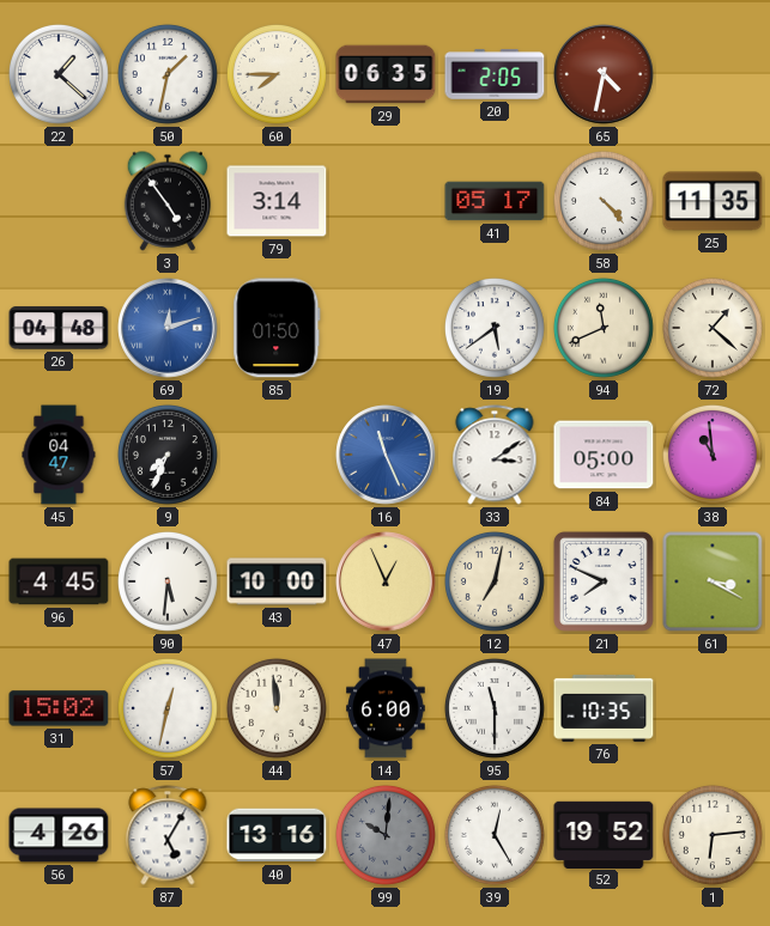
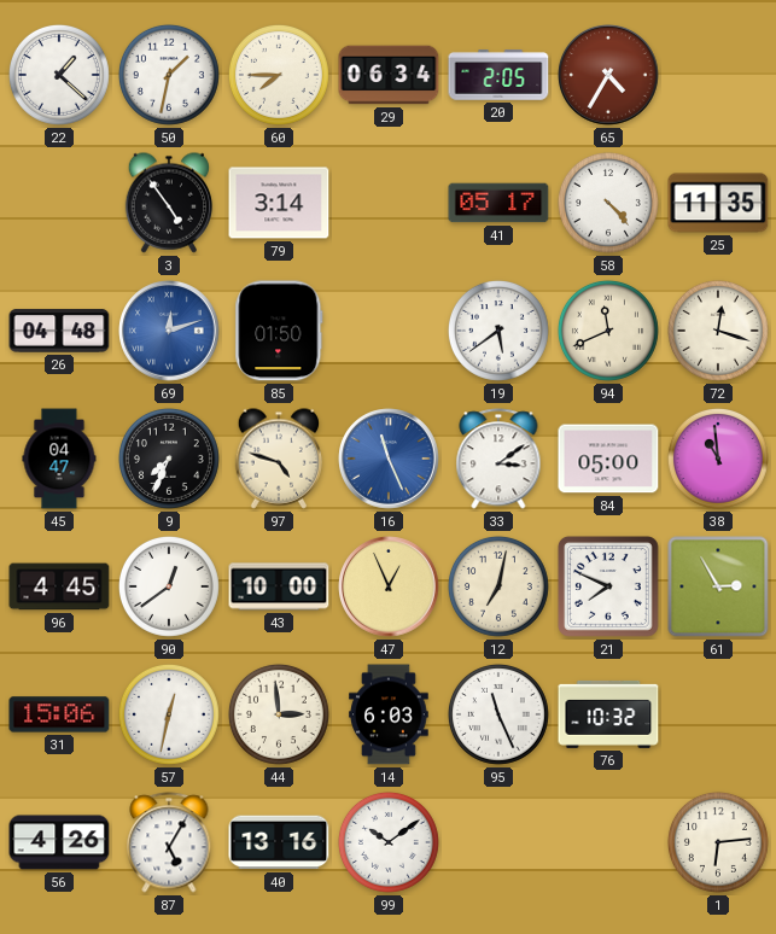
29: 06:35 -> 06:34 (389, 75)
65: 4:32 -> 4:35 (608, 75)
72: 1:22 -> 12:18 (718, 331)
97: none -> 4:48 (279, 459)
90: 5:31 -> 12:39 (169, 586)
61: 3:20 -> 2:55 (718, 586)
31: 15:02 -> 15:06 (59, 714)
44: 11:59 -> 2:59 (279, 714)
14: 6:00 -> 6:03 (389, 714)
95: 11:30 -> 11:26 (498, 714)
76: 10:35 -> 10:32 (608, 714)
99: 10:01 -> 10:09 (389, 842)
99 dial: grey -> white (389, 842)
39: 12:25 -> none (495, 835)
52: 19:52 -> none (604, 834)
